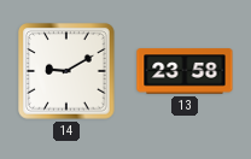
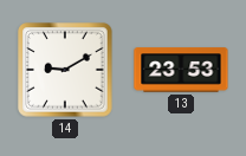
13: 23:58 -> 23:53 (181, 70)
